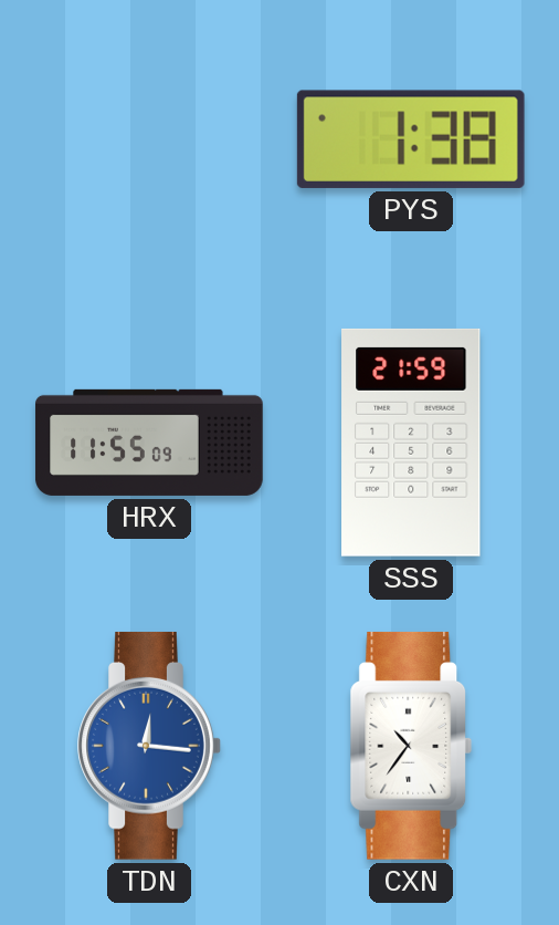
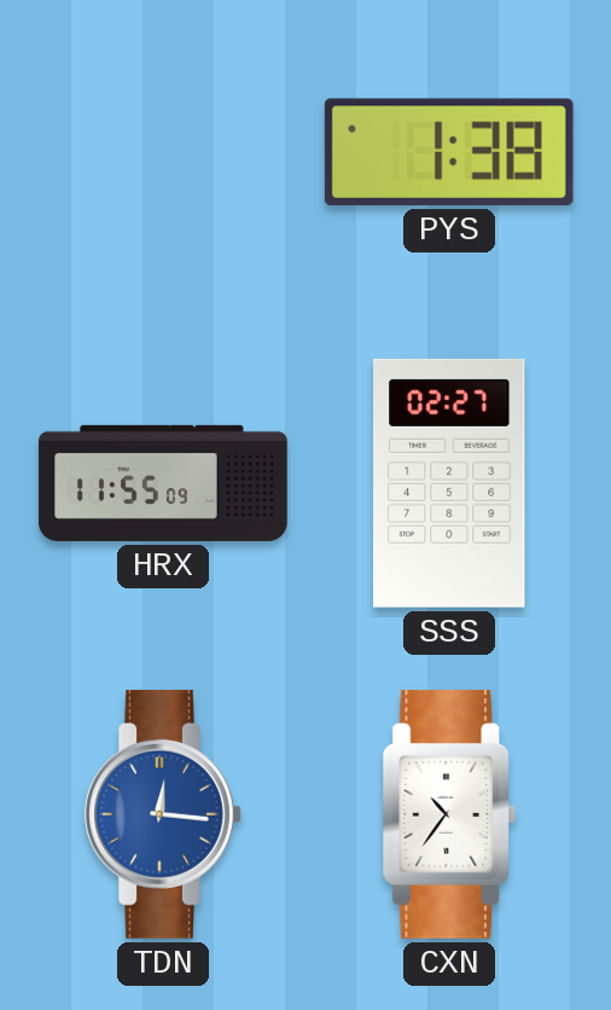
SSS: 21:59 -> 02:27 (449, 483)
